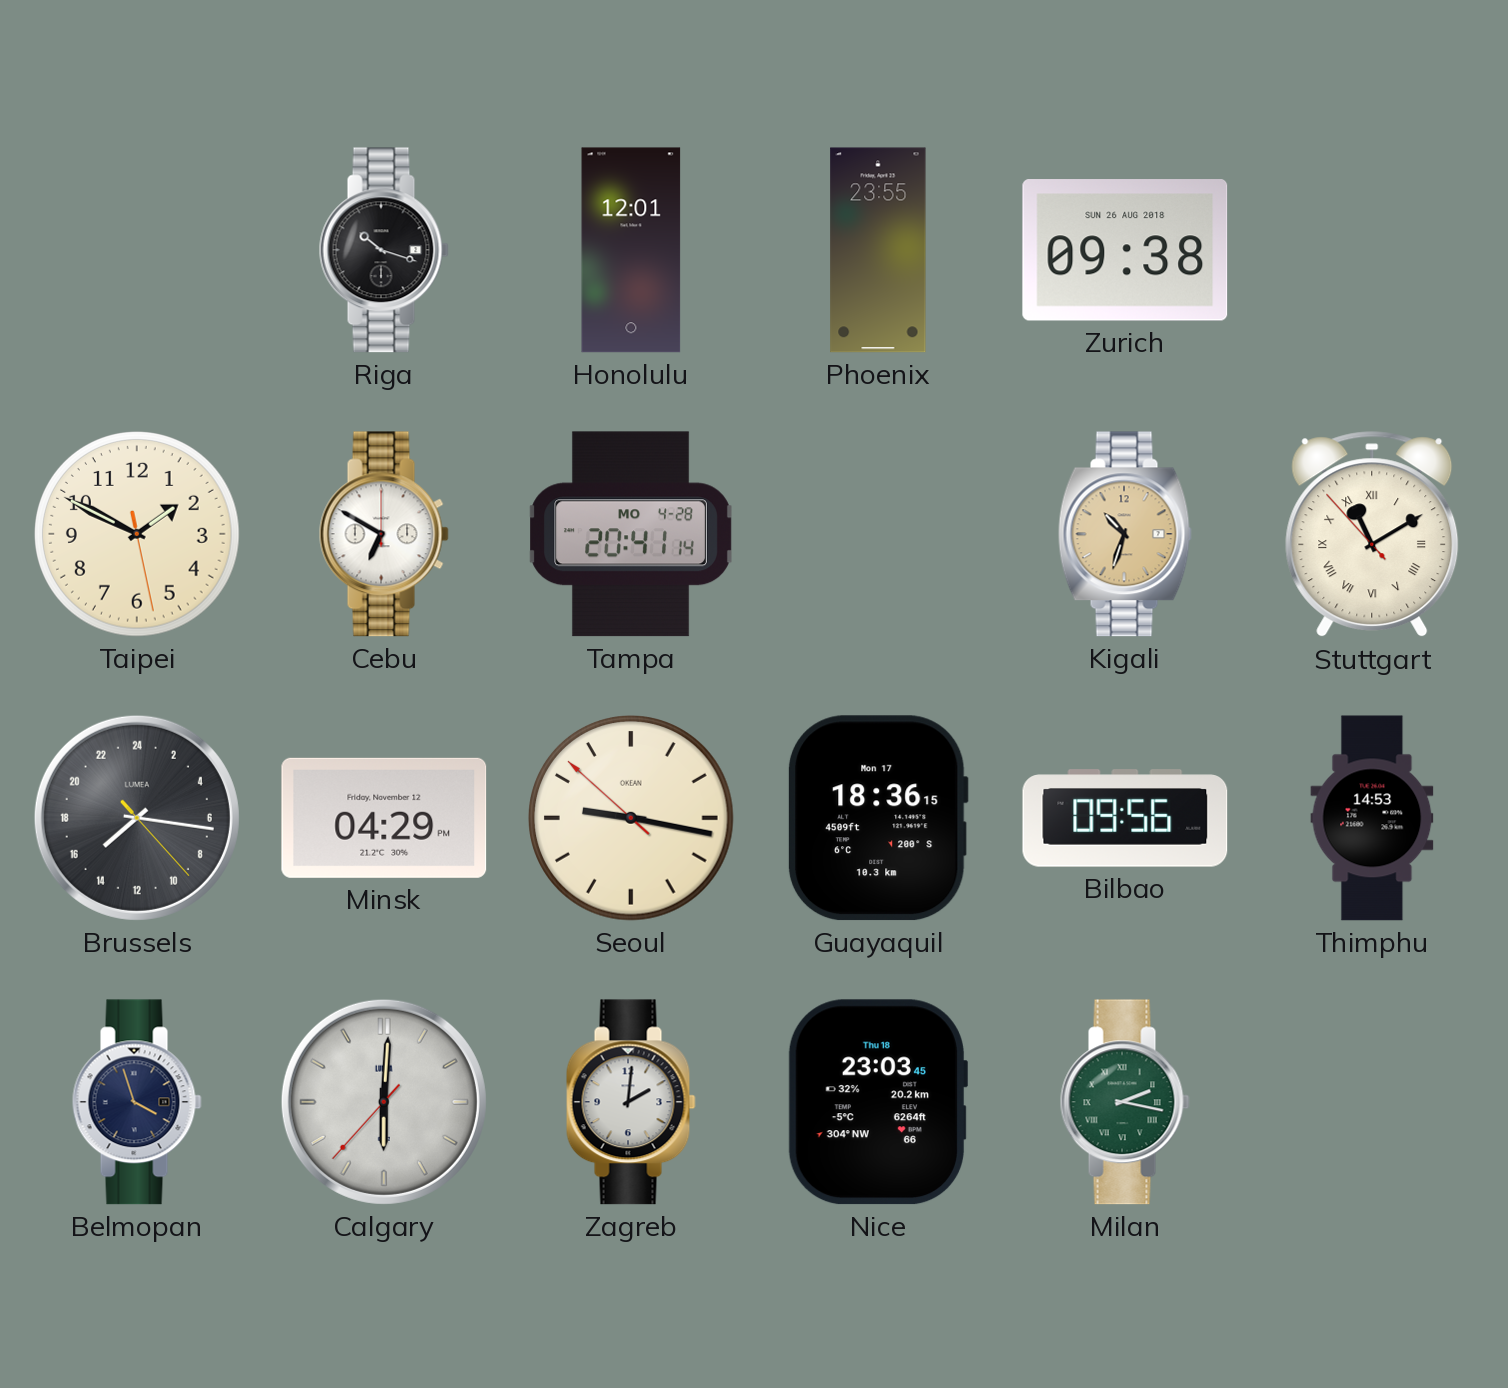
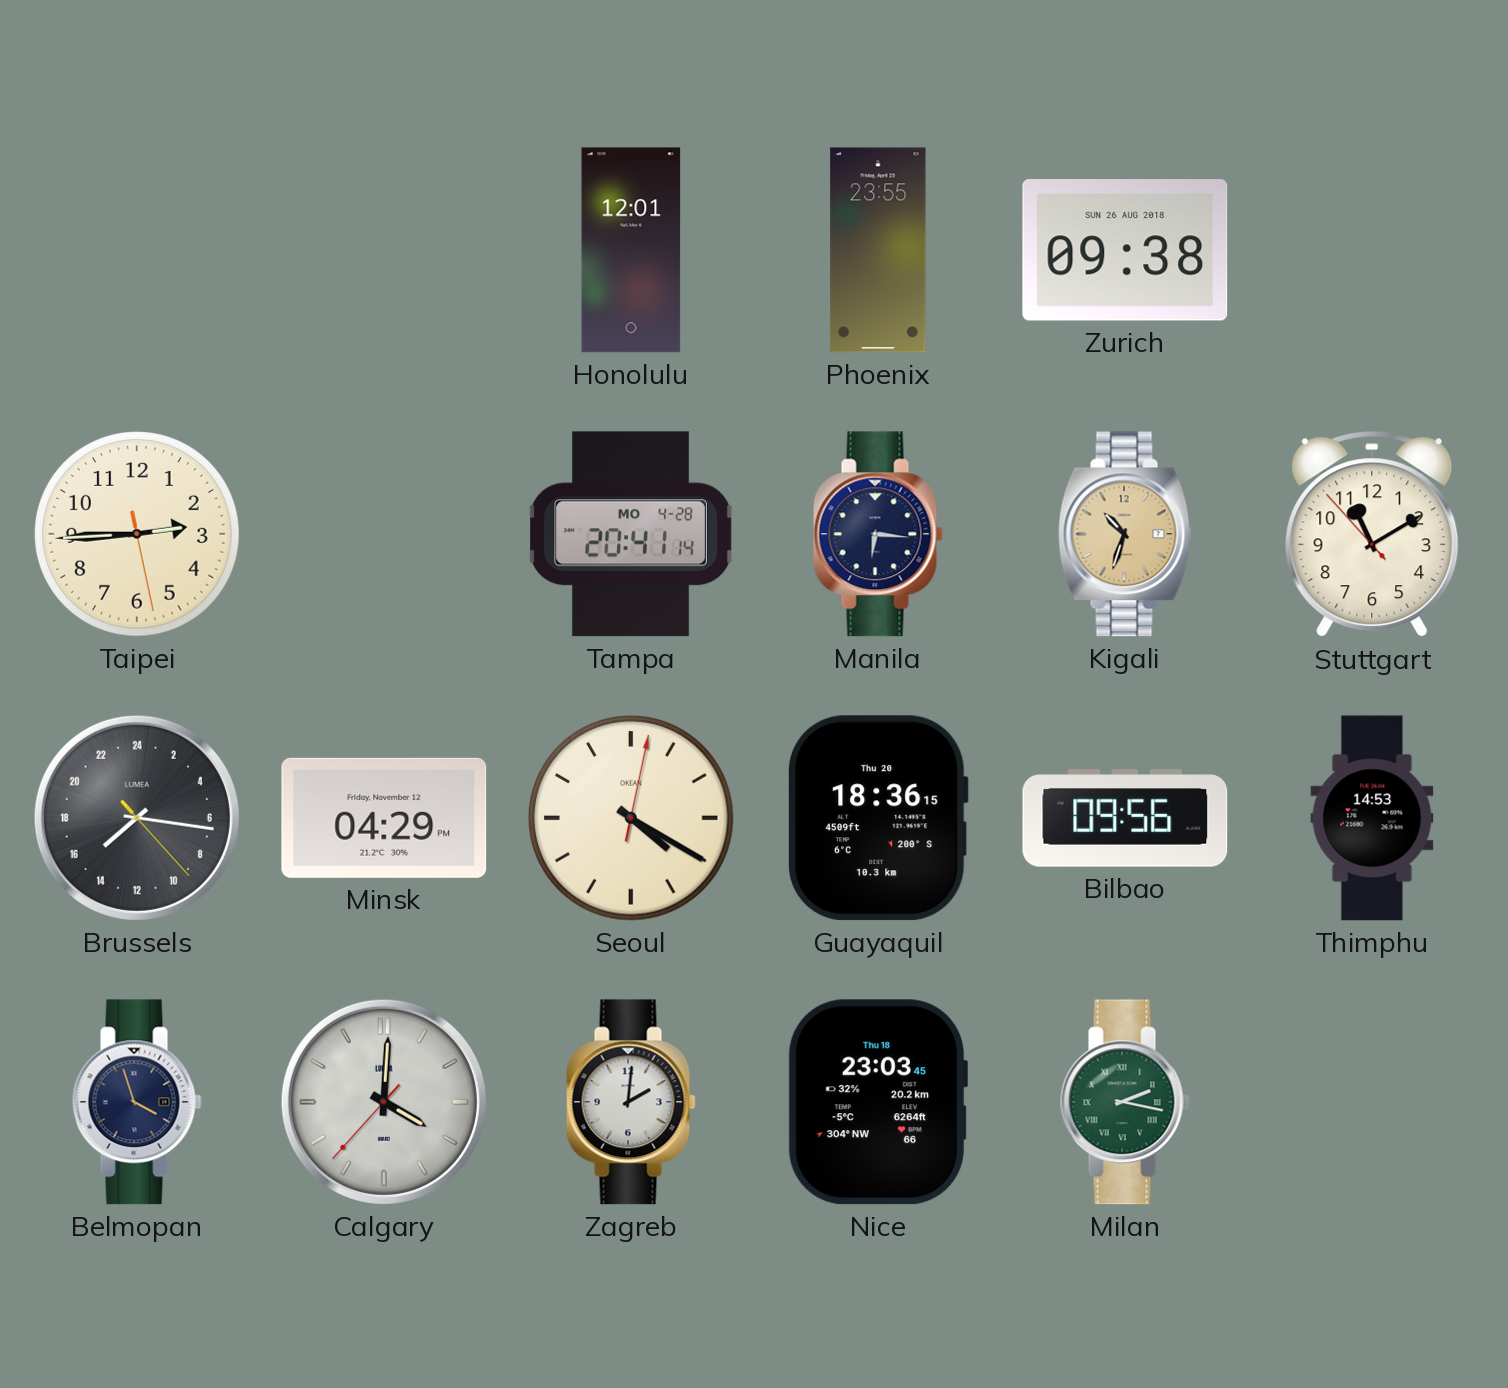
Riga: 10:18 -> none (384, 250)
Taipei: 1:49 -> 2:44 (137, 534)
Cebu: 6:50 -> none (384, 534)
Manila: none -> 6:16 (878, 534)
Stuttgart numerals: Roman -> Arabic (1372, 535)
Seoul: 9:16 -> 4:20 (631, 818)
Guayaquil date: Mon 17 -> Thu 20 (878, 818)
Calgary: 6:00 -> 4:00 (384, 1102)
